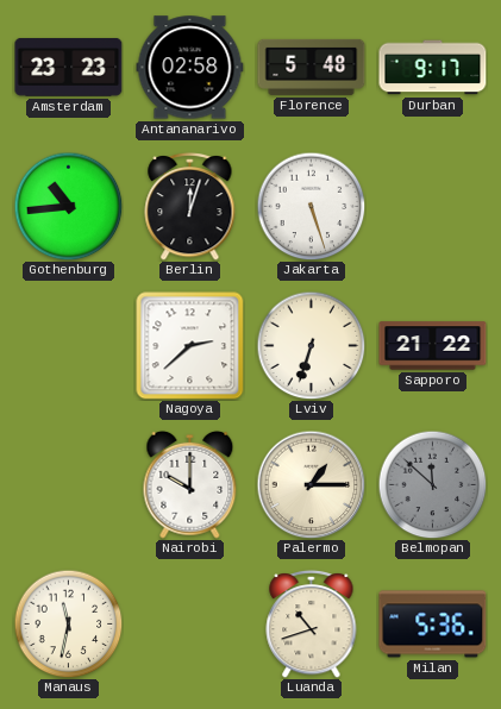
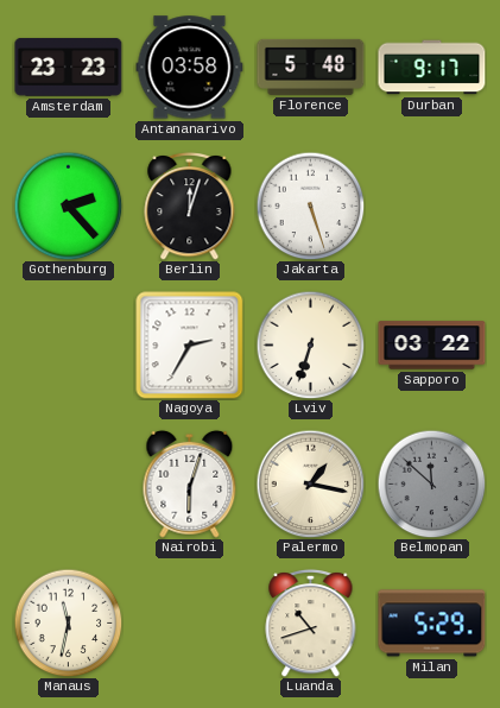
Antananarivo: 02:58 -> 03:58 (190, 68)
Gothenburg: 10:44 -> 2:23 (68, 206)
Nagoya: 2:38 -> 2:35 (190, 346)
Sapporo: 21:22 -> 03:22 (432, 346)
Nairobi: 10:00 -> 6:03 (190, 483)
Palermo: 1:15 -> 1:17 (310, 483)
Milan: 5:36 -> 5:29 (432, 624)
